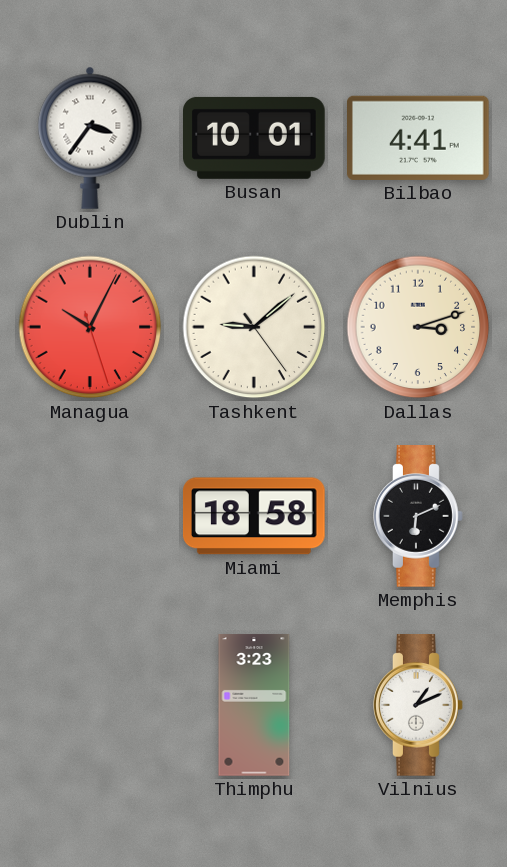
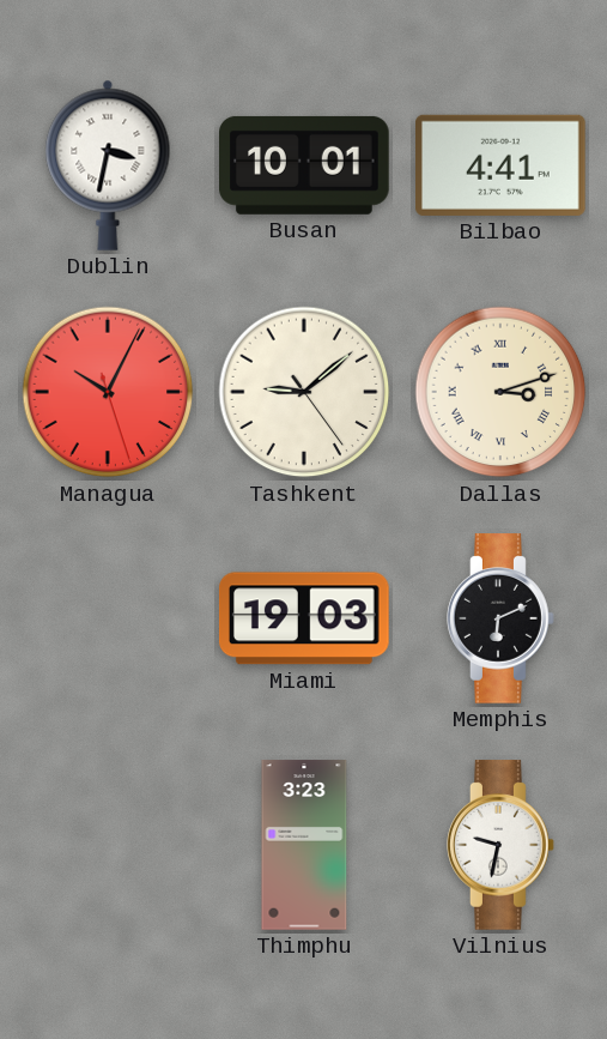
Dublin: 3:36 -> 3:32 (108, 165)
Dallas numerals: Arabic -> Roman (500, 392)
Miami: 18:58 -> 19:03 (304, 618)
Vilnius: 1:11 -> 9:32 (500, 845)
